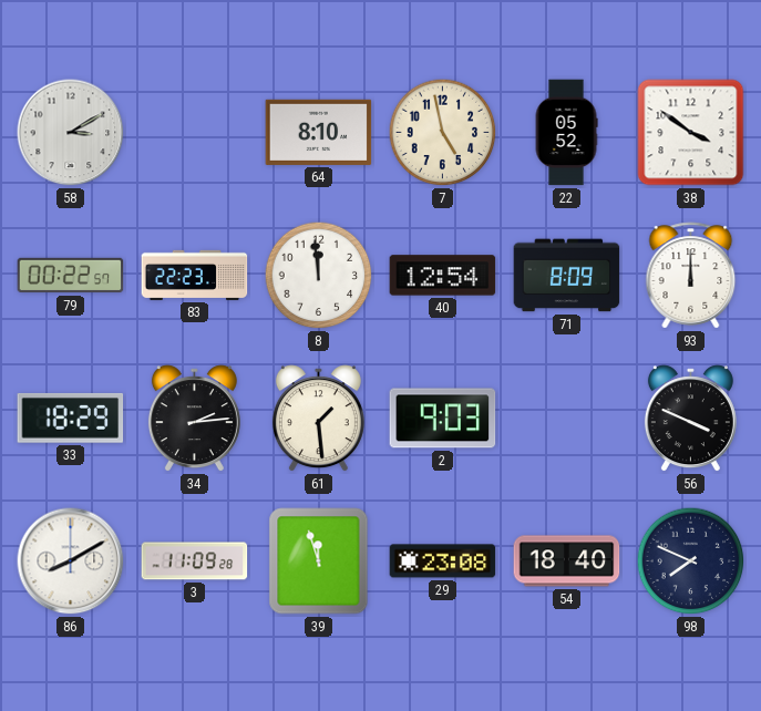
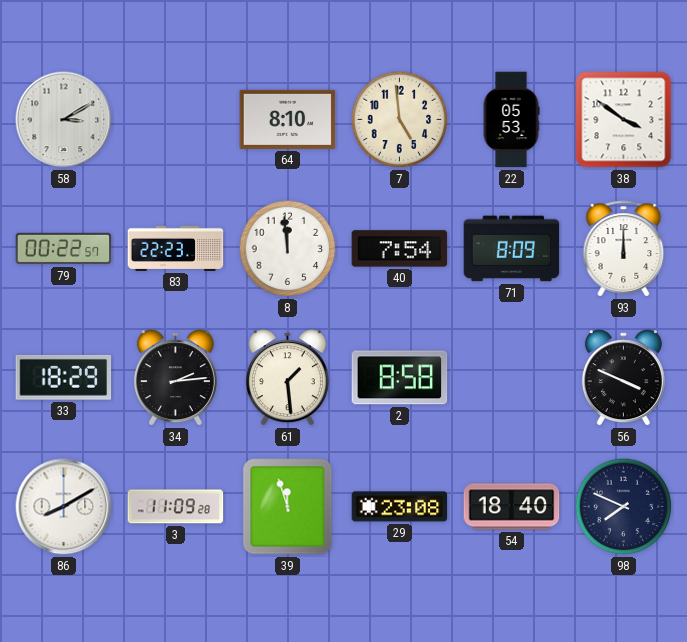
7: 4:58 -> 4:59 (400, 120)
22: 05:52 -> 05:53 (511, 120)
40: 12:54 -> 7:54 (400, 249)
2: 9:03 -> 8:58 (400, 378)
